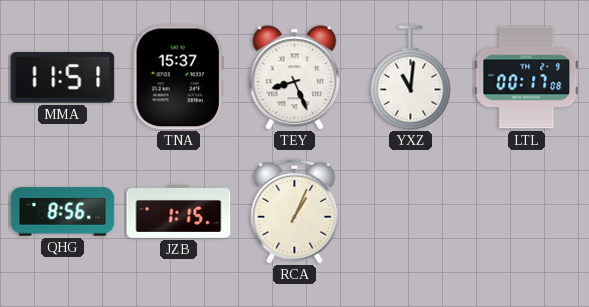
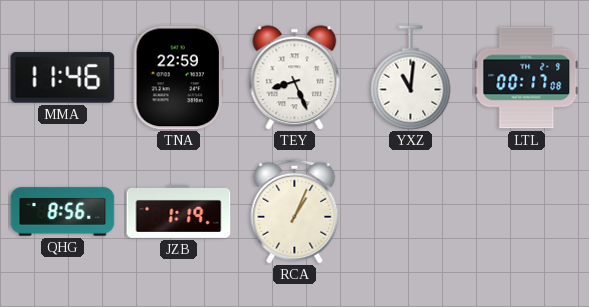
MMA: 11:51 -> 11:46 (63, 78)
TNA: 15:37 -> 22:59 (178, 78)
JZB: 1:15 -> 1:19 (179, 211)
